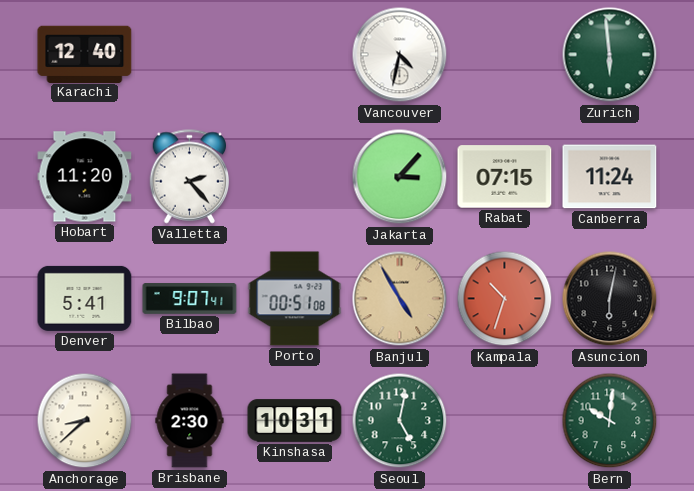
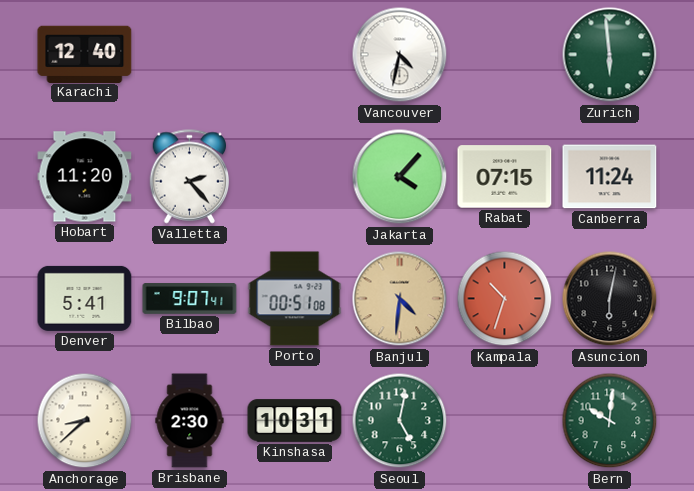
Jakarta: 3:07 -> 4:07 (400, 177)
Banjul: 4:55 -> 4:31 (400, 299)
